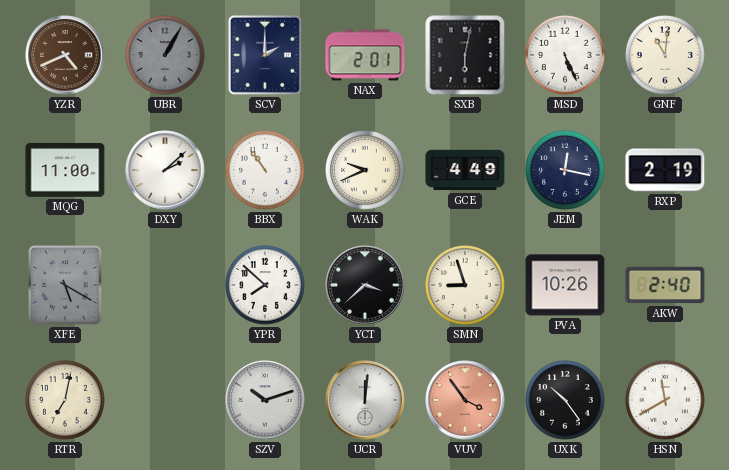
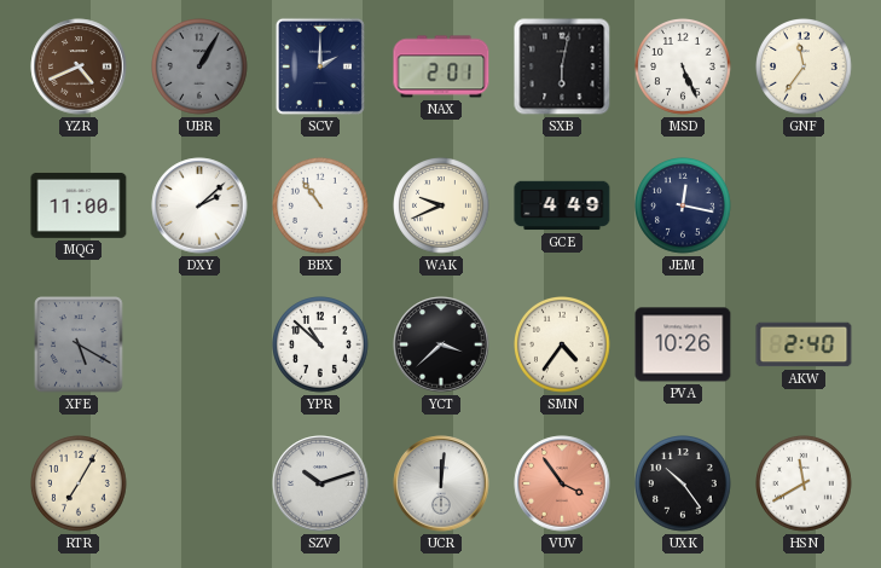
GNF: 11:01 -> 11:36 (805, 68)
RXP: 2:19 -> none (665, 170)
YPR: 7:52 -> 10:52 (321, 346)
SMN: 8:57 -> 4:36 (563, 346)
RTR: 7:02 -> 7:05 (80, 485)
